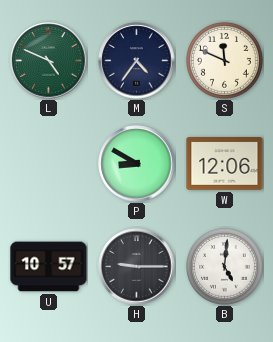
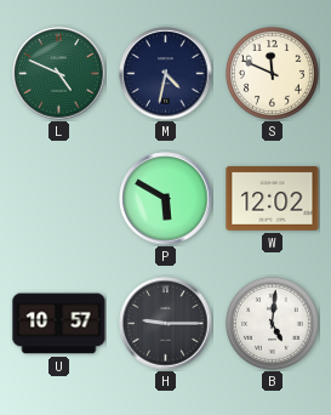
M: 4:36 -> 4:32 (166, 74)
P: 8:50 -> 5:50 (166, 199)
W: 12:06 -> 12:02 (273, 199)
